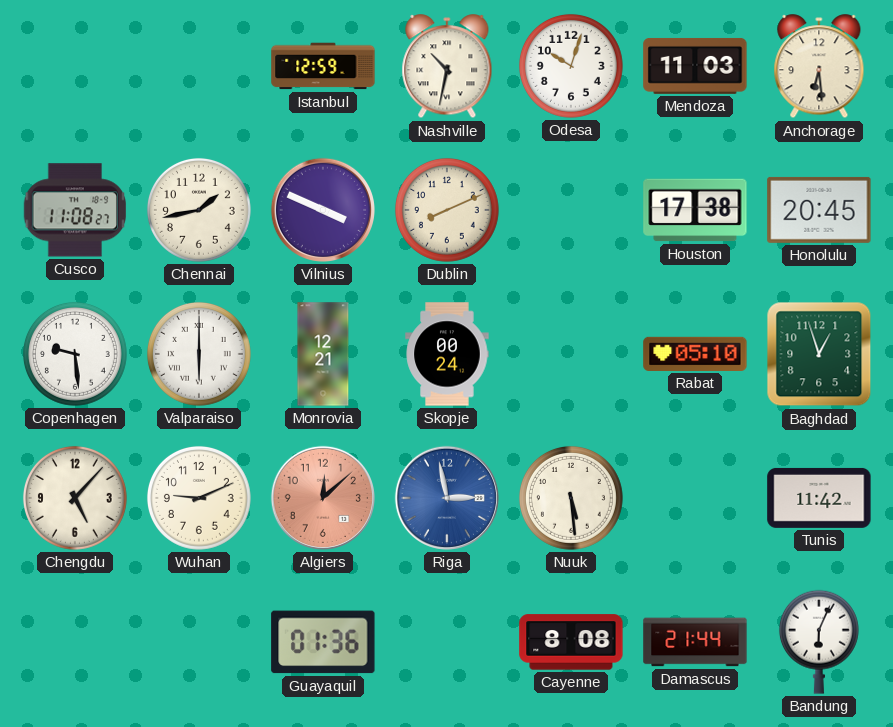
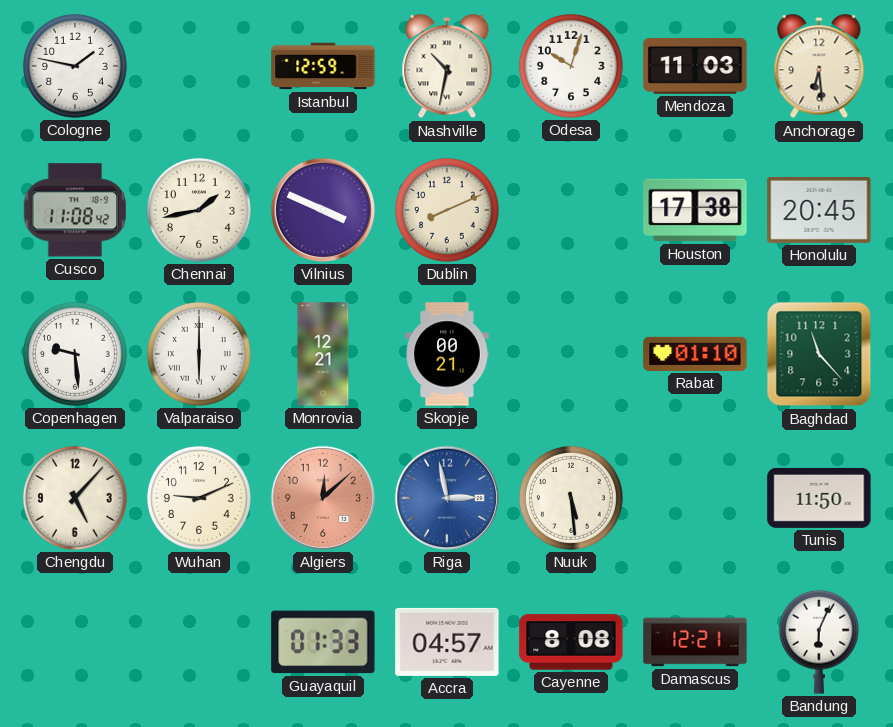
Cologne: none -> 1:47 (75, 66)
Cusco: 11:08:27 -> 11:08:42 (74, 210)
Skopje: 00:24 -> 00:21 (447, 354)
Rabat: 05:10 -> 01:10 (695, 354)
Baghdad: 12:57 -> 11:23 (819, 354)
Tunis: 11:42 -> 11:50 (819, 498)
Guayaquil: 01:36 -> 01:33 (323, 642)
Accra: none -> 04:57 (447, 642)
Damascus: 21:44 -> 12:21 (695, 642)
